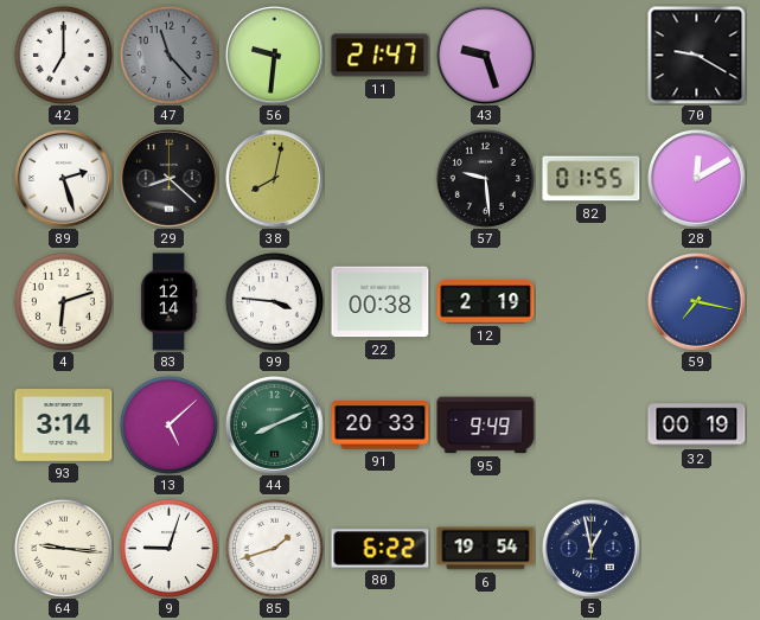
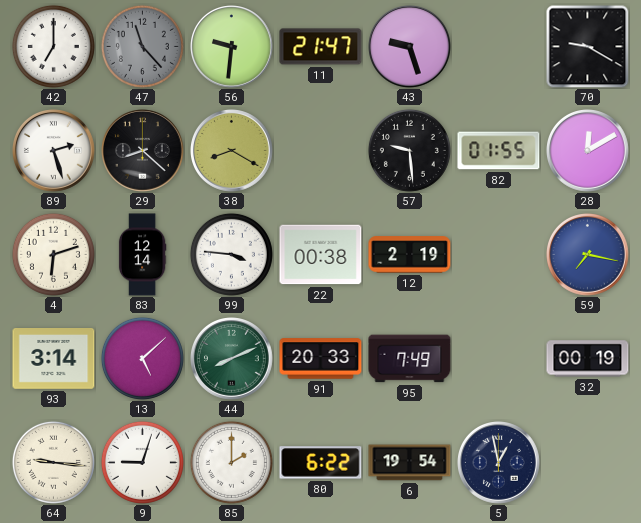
38: 8:02 -> 8:20 (232, 151)
95: 9:49 -> 7:49 (410, 359)
85: 1:42 -> 2:00 (231, 462)
